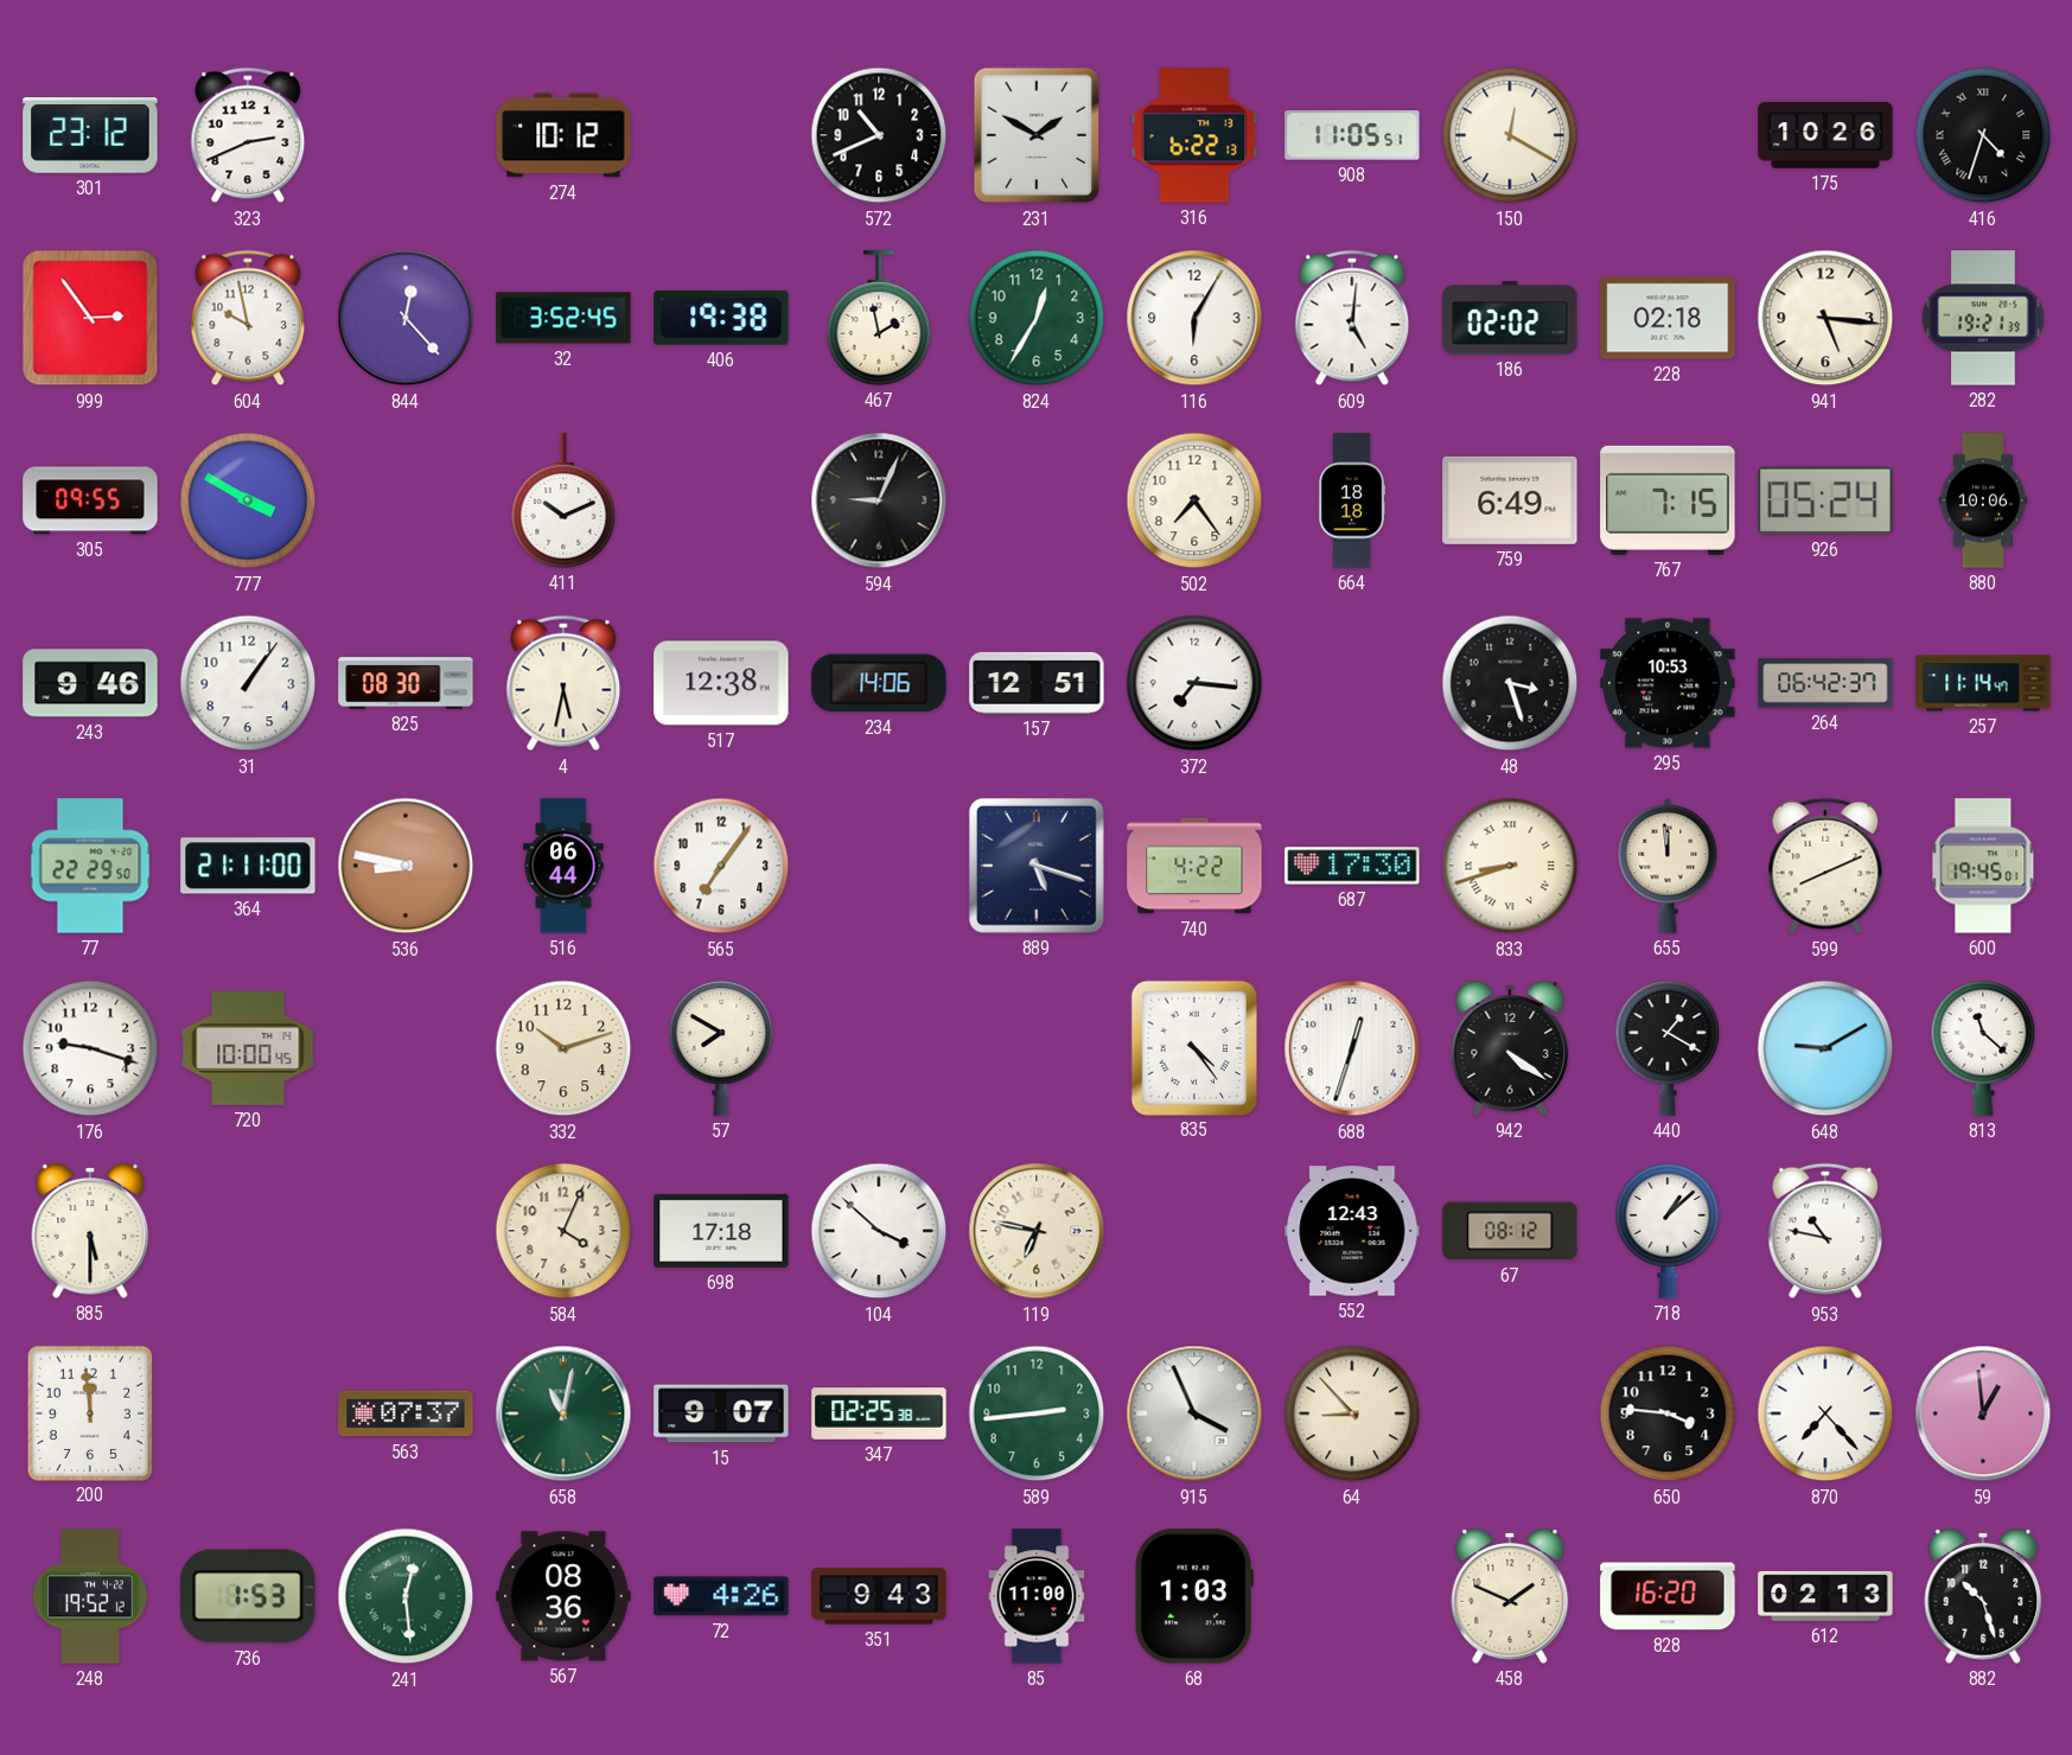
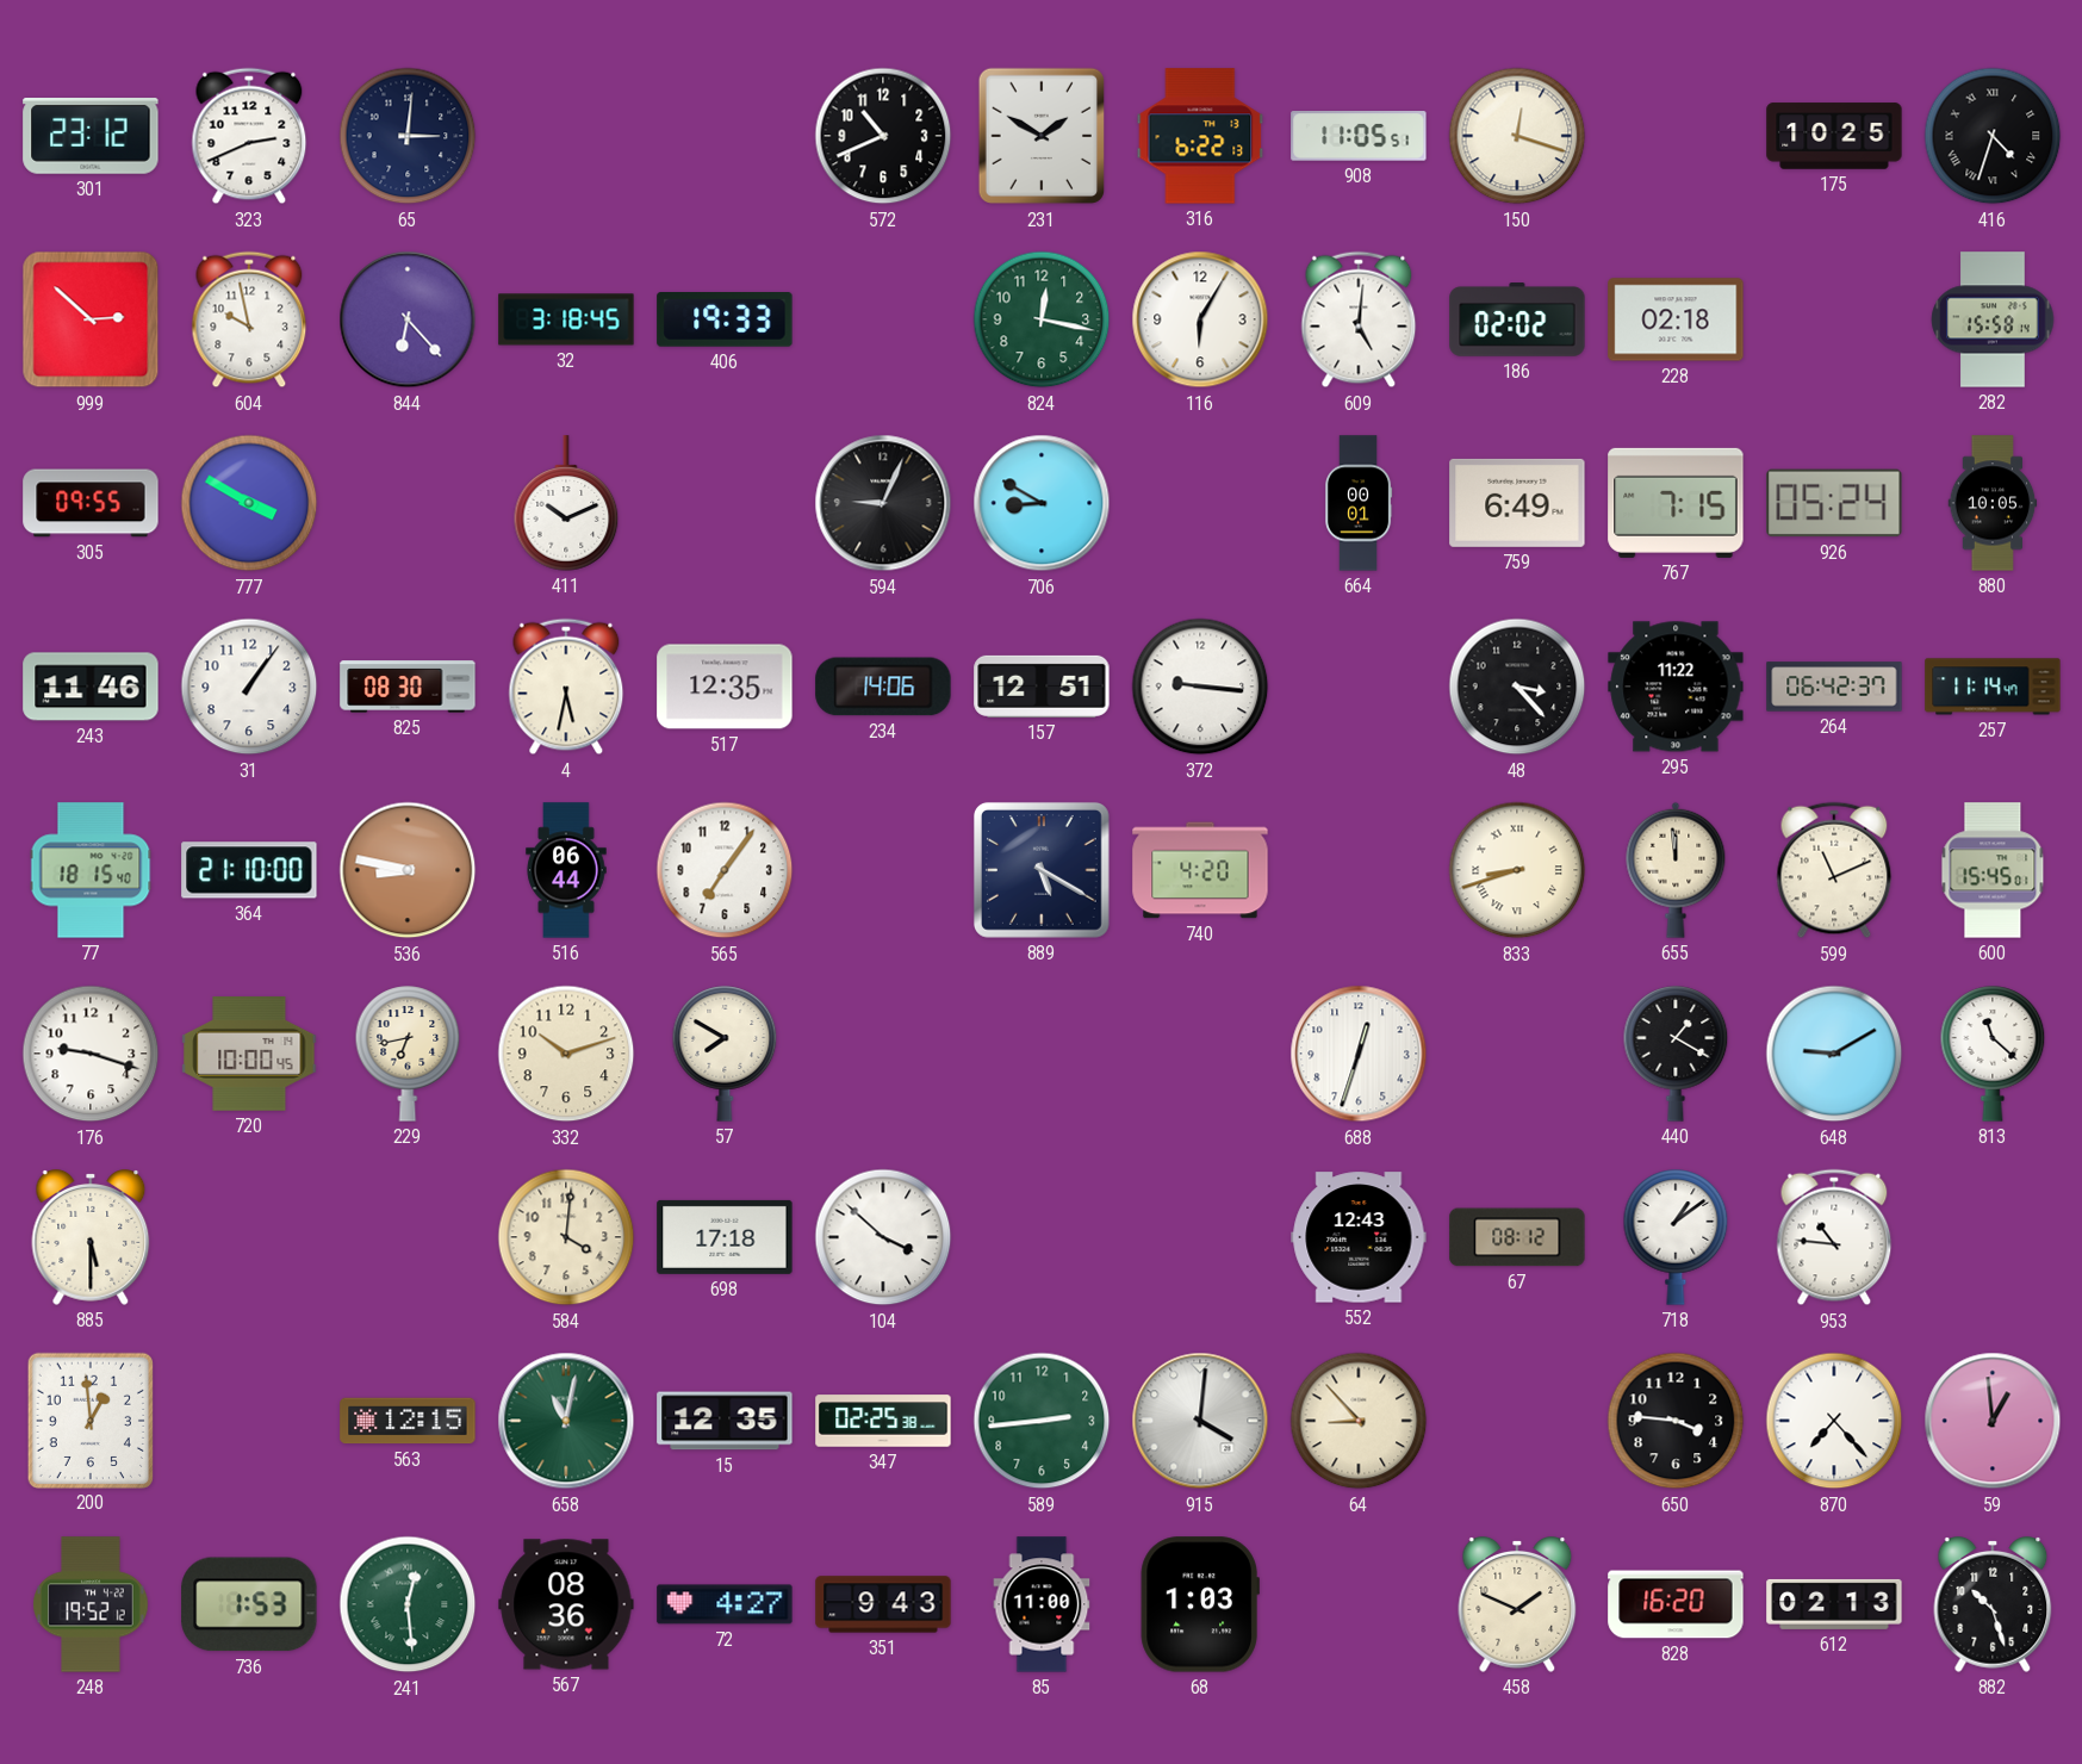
65: none -> 3:01 (408, 136)
274: 10:12 -> none (563, 135)
150: 12:20 -> 12:18 (1517, 136)
175: 10:26 -> 10:25 (1834, 136)
999: 2:54 -> 2:52 (91, 319)
844: 12:23 -> 6:23 (408, 319)
32: 3:52 -> 3:18 (566, 319)
406: 19:38 -> 19:33 (725, 321)
467: 1:58 -> none (879, 318)
824: 12:35 -> 12:17 (1042, 319)
941: 5:16 -> none (1825, 318)
282: 19:21 -> 15:58 (1993, 319)
706: none -> 8:50 (1042, 503)
502: 7:24 -> none (1194, 500)
664: 18:18 -> 00:01 (1360, 503)
880: 10:06 -> 10:05 (1993, 503)
243: 9:46 -> 11:46 (91, 687)
517: 12:38 -> 12:35 (725, 687)
372: 7:16 -> 9:16 (1200, 687)
48: 3:27 -> 3:23 (1517, 687)
295: 10:53 -> 11:22 (1676, 687)
77: 22:29 -> 18:15 (91, 870)
364: 21:11 -> 21:10 (249, 870)
889: 5:18 -> 5:20 (1042, 870)
740: 4:22 -> 4:20 (1200, 870)
687: 17:30 -> none (1352, 866)
599: 8:11 -> 11:11 (1834, 870)
600: 19:45 -> 15:45 (1993, 870)
229: none -> 6:43 (408, 1054)
835: 4:24 -> none (1193, 1047)
942: 4:21 -> none (1510, 1049)
584: 4:04 -> 4:01 (566, 1237)
119: 6:47 -> none (1037, 1231)
718: 1:08 -> 1:09 (1676, 1237)
953: 10:47 -> 10:46 (1834, 1237)
200: 11:59 -> 12:59 (91, 1420)
563: 07:37 -> 12:15 (408, 1421)
15: 9:07 -> 12:35 (725, 1421)
915: 3:56 -> 4:01 (1200, 1421)
72: 4:26 -> 4:27 (725, 1604)
